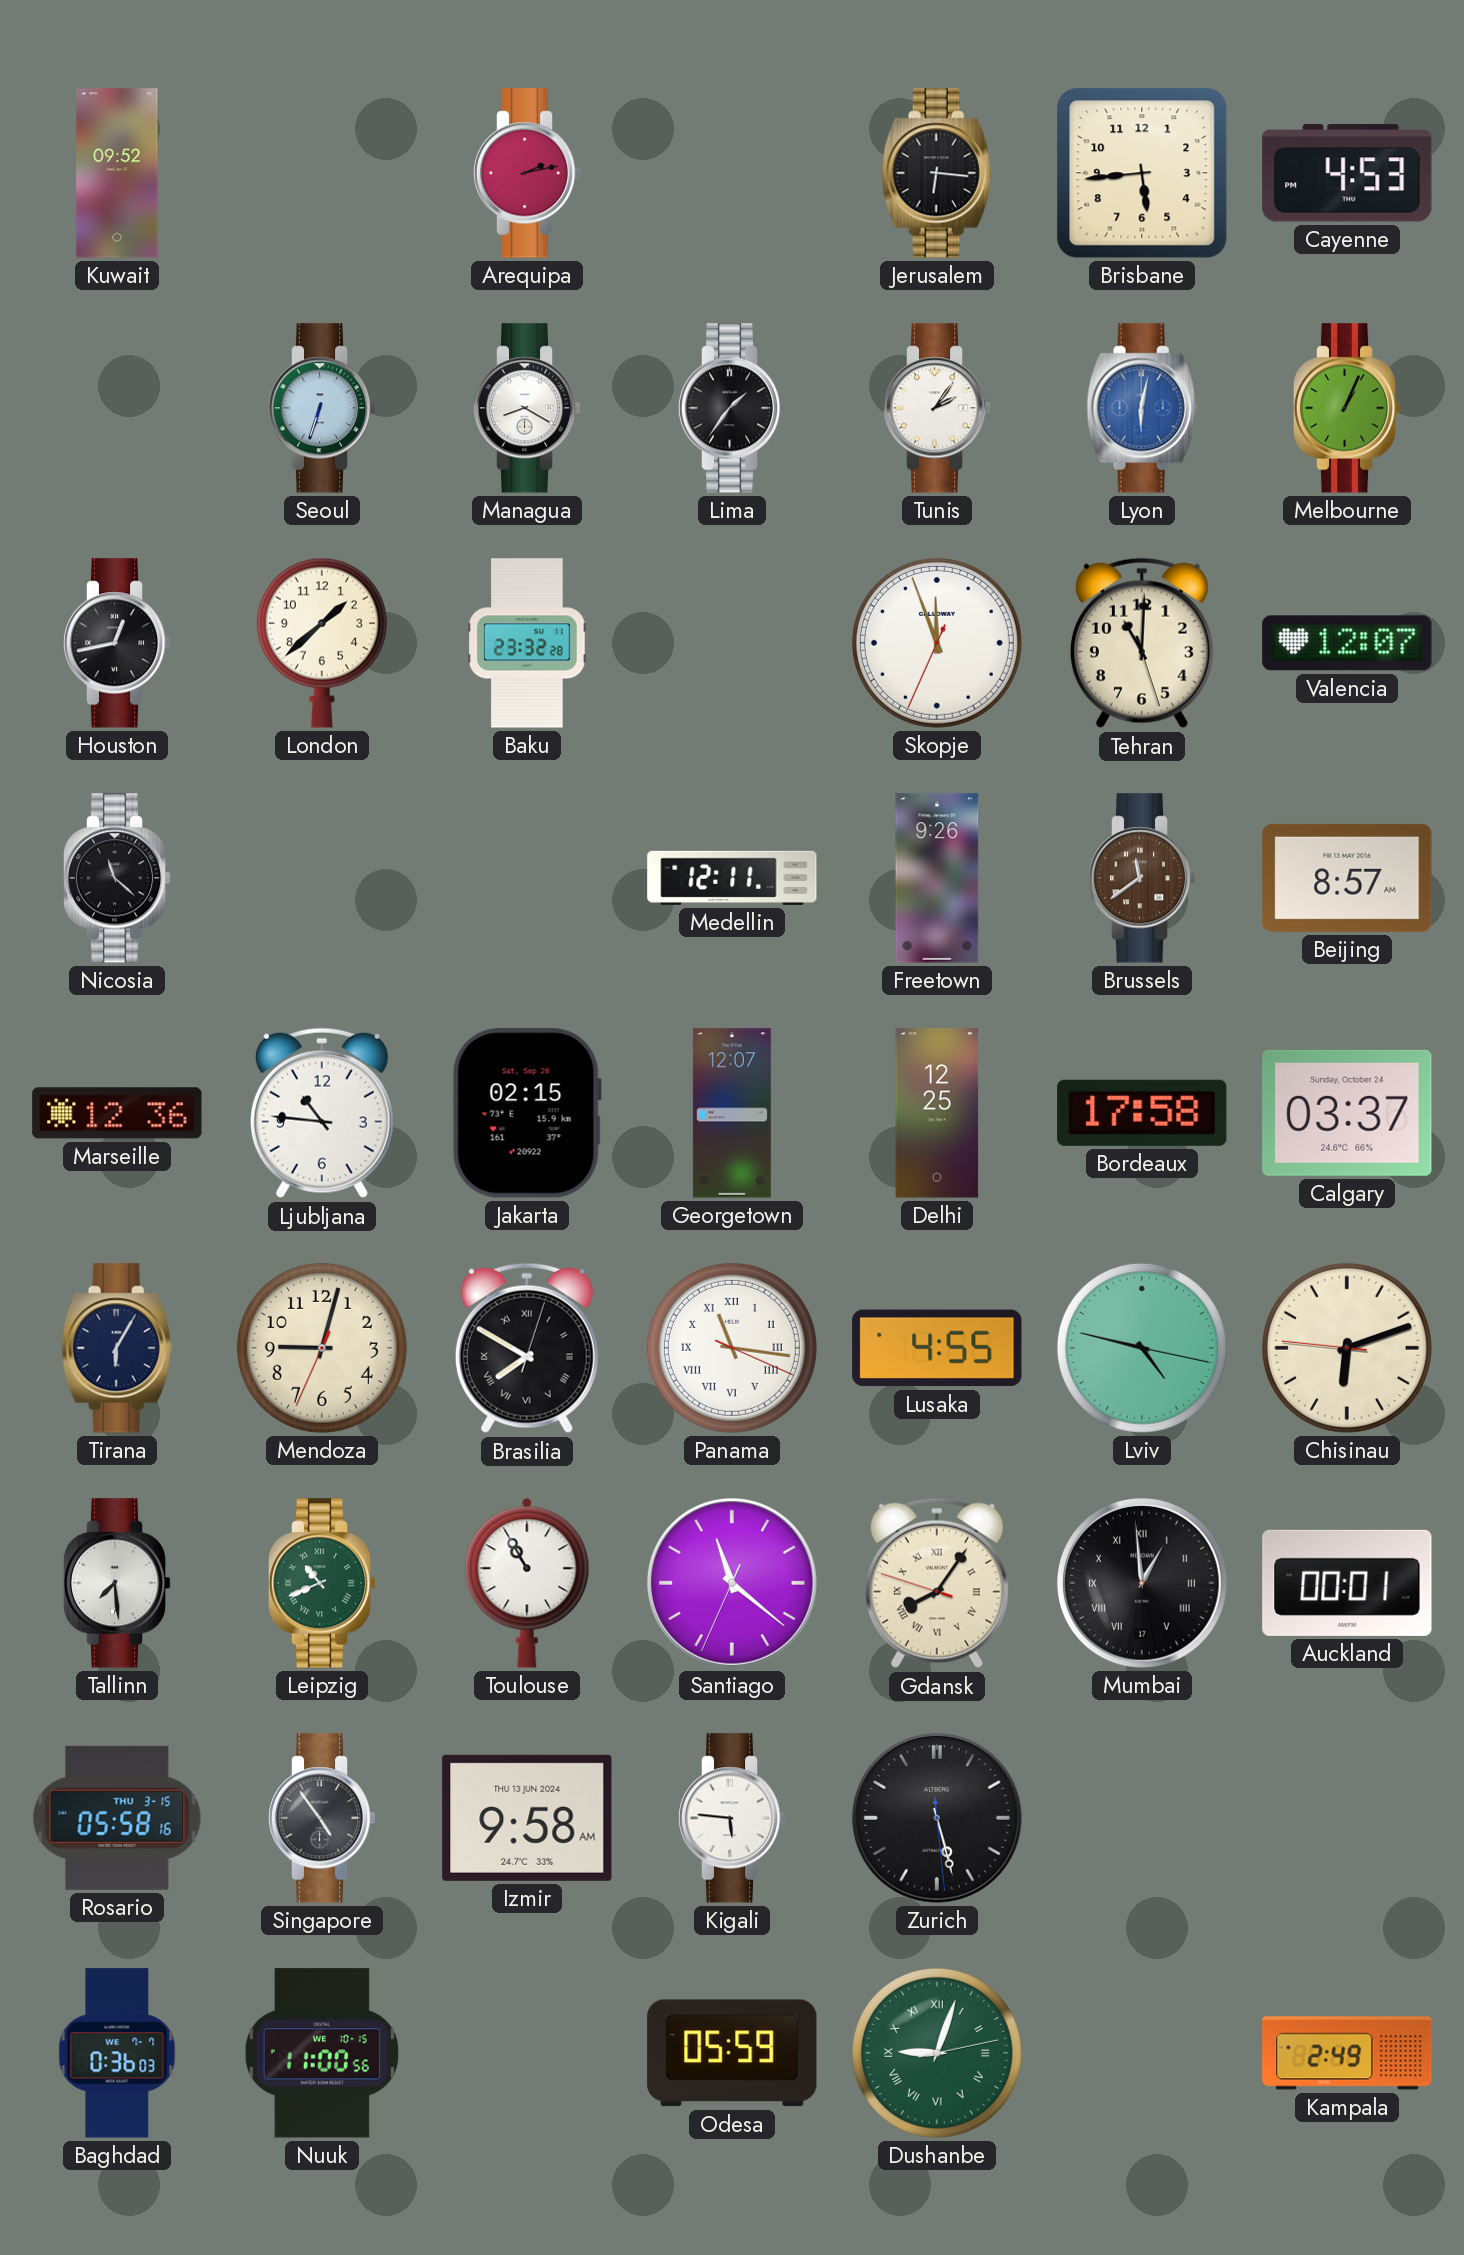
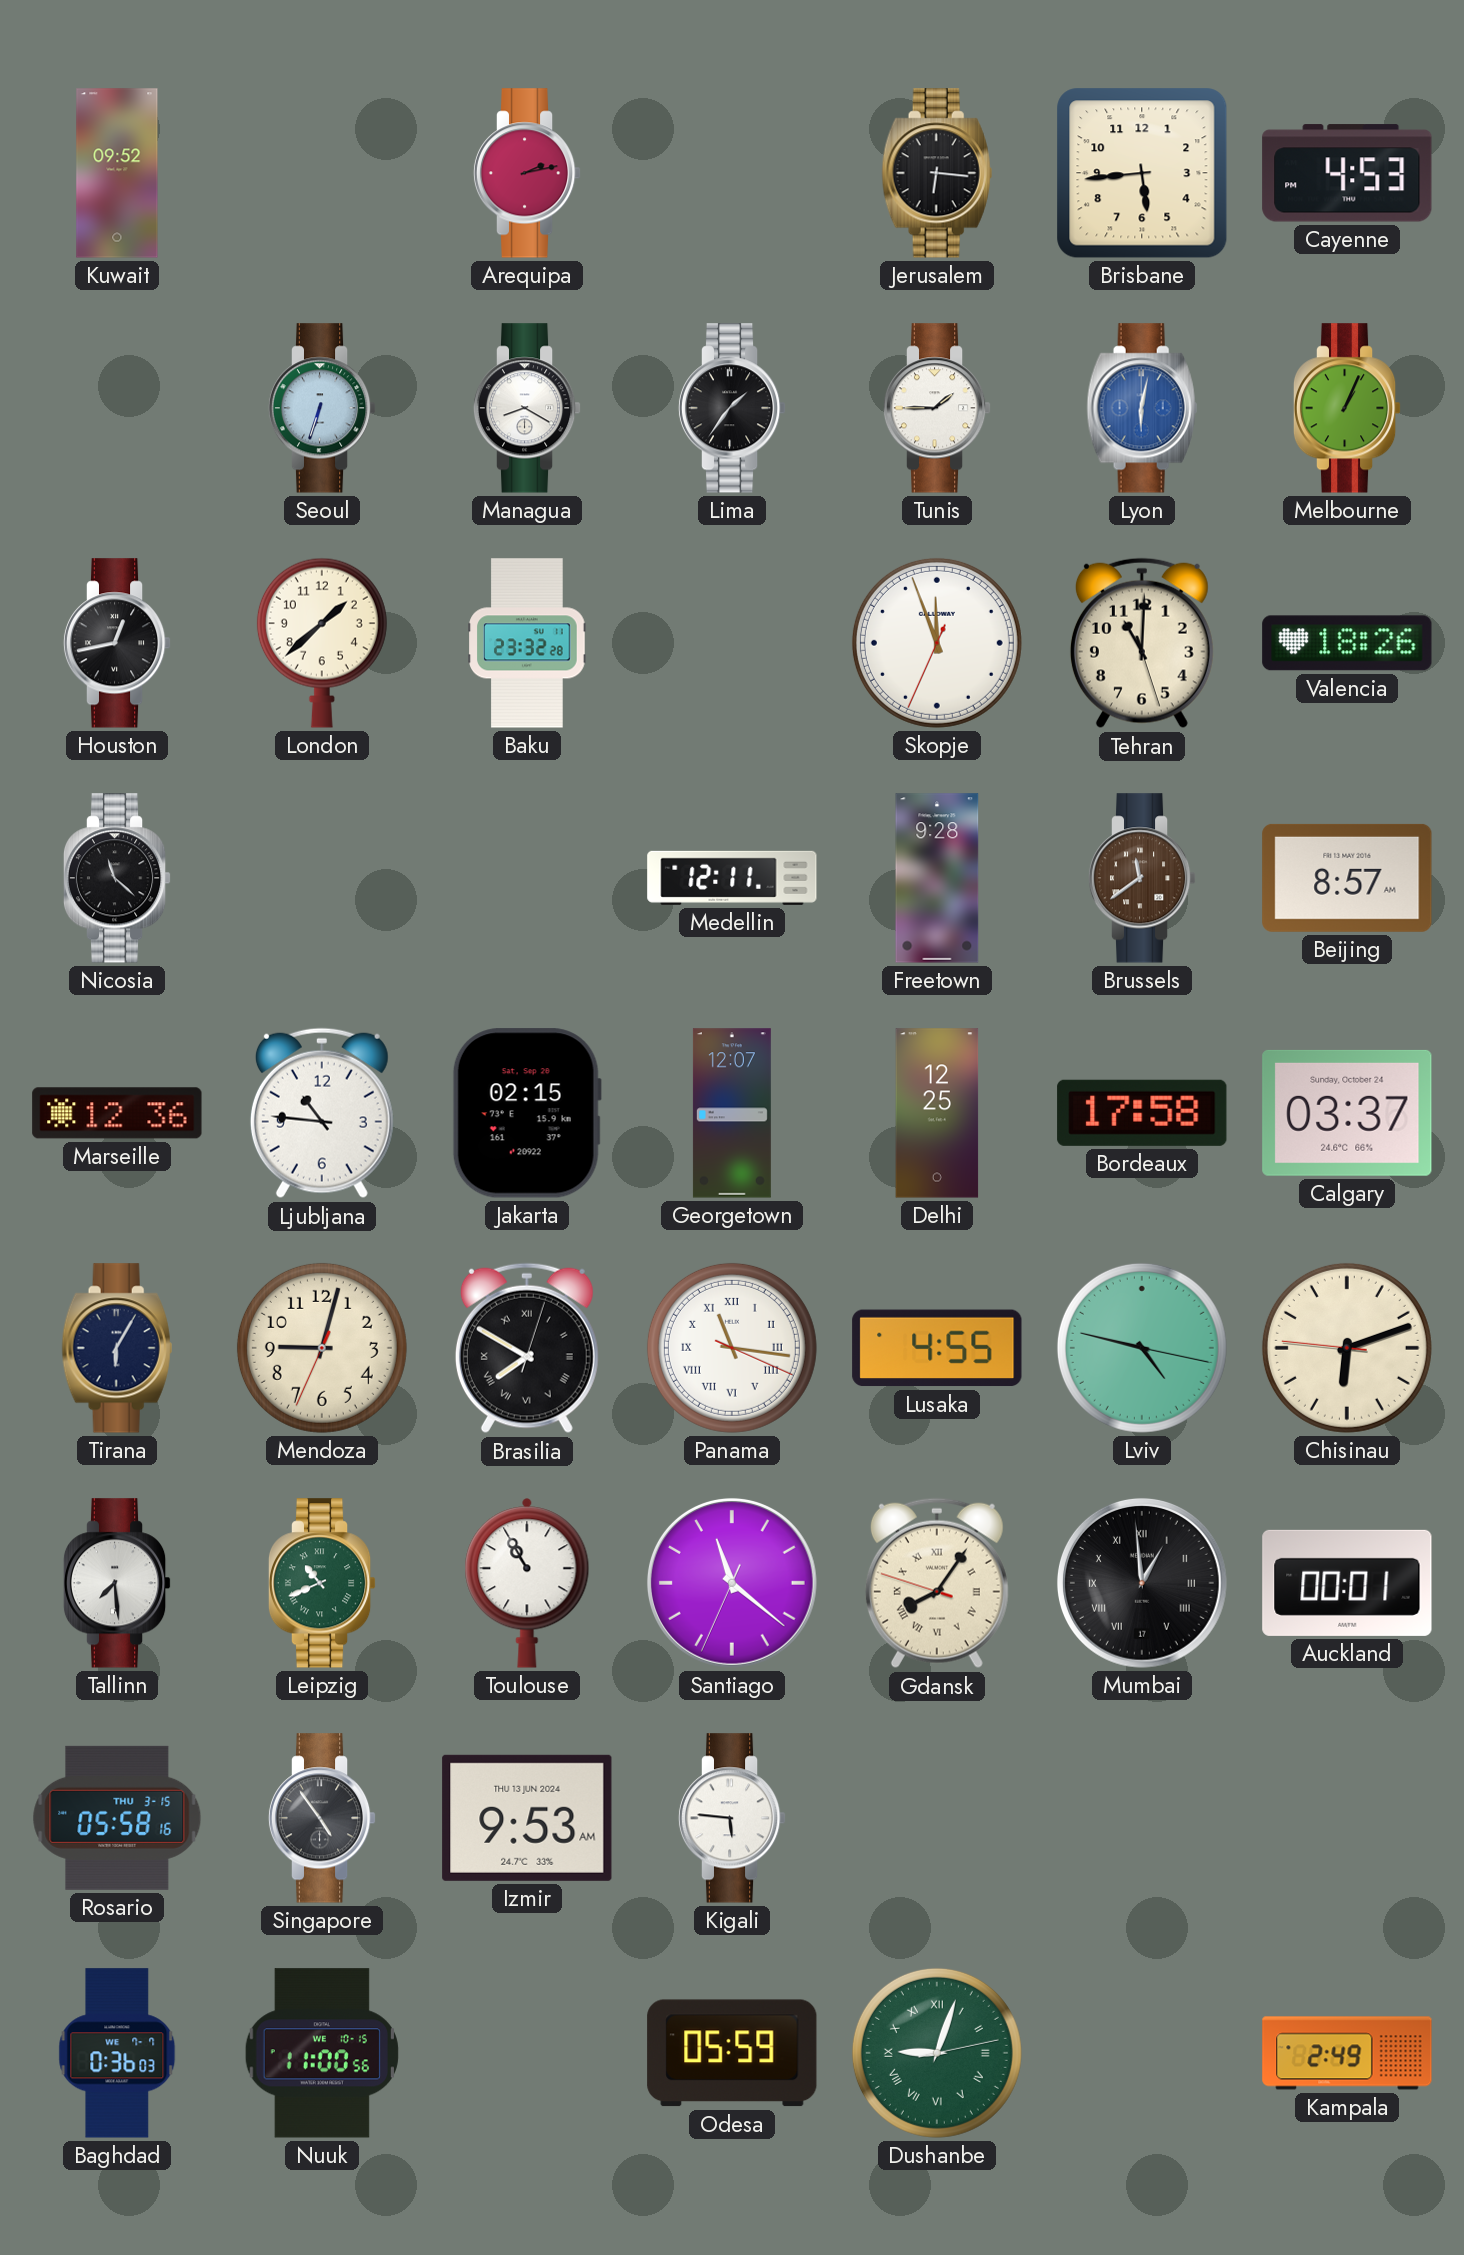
Tunis: 2:06 -> 1:45 (937, 408)
Valencia: 12:07 -> 18:26 (1347, 643)
Freetown: 9:26 -> 9:28 (937, 878)
Izmir: 9:58 -> 9:53 (527, 1818)
Zurich: 5:27 -> none (937, 1818)
